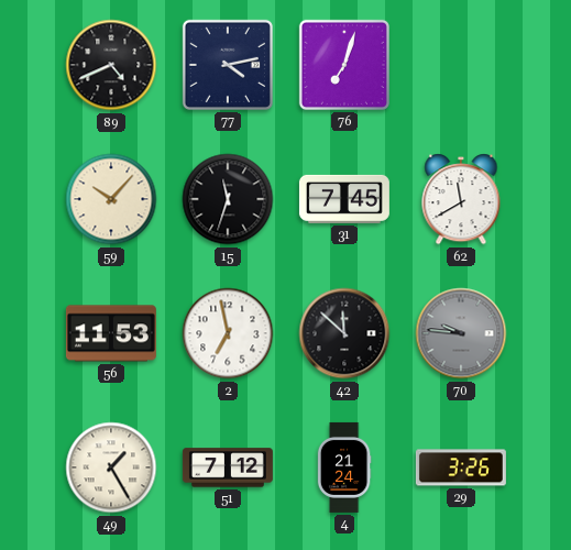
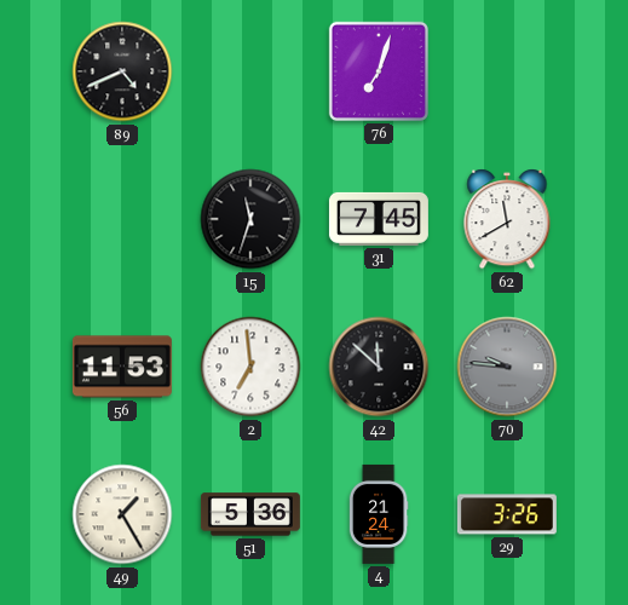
77: 4:13 -> none (228, 65)
59: 10:07 -> none (111, 199)
2: 6:58 -> 6:59 (250, 367)
51: 7:12 -> 5:36 (250, 514)
